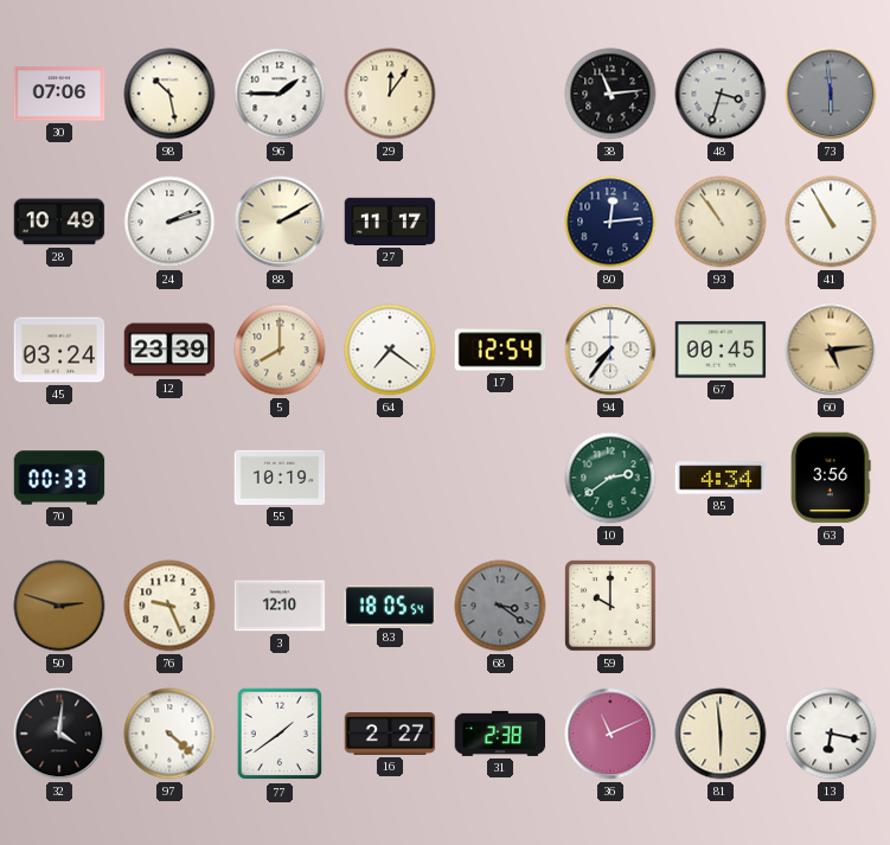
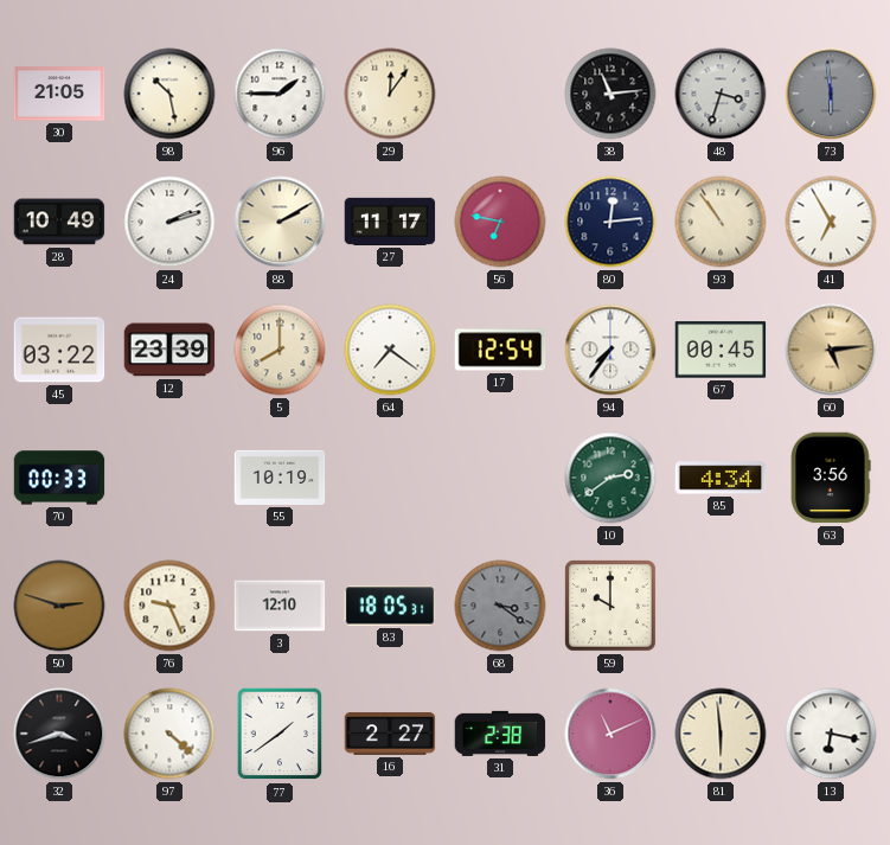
30: 07:06 -> 21:05 (59, 94)
56: none -> 6:47 (500, 222)
41: 10:55 -> 6:55 (831, 222)
45: 03:24 -> 03:22 (59, 350)
83: 18:05:54 -> 18:05:31 (390, 606)
32: 4:01 -> 3:42 (59, 734)
